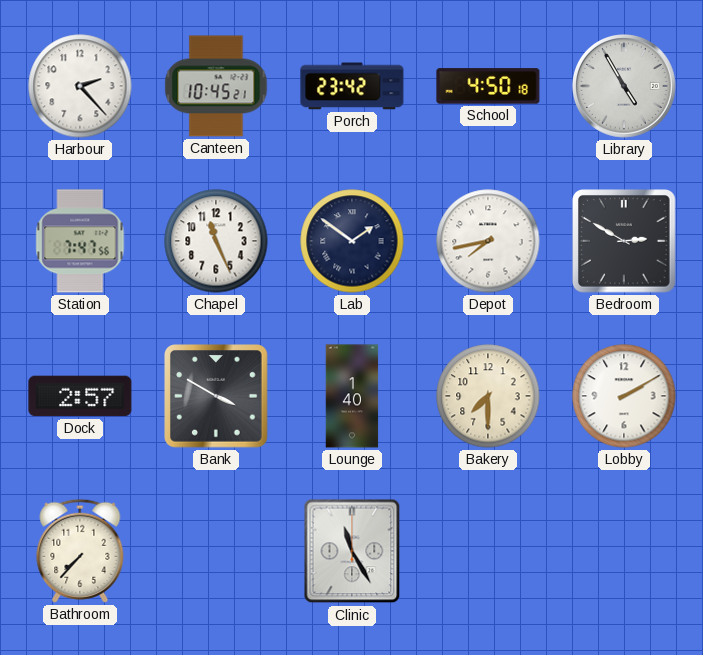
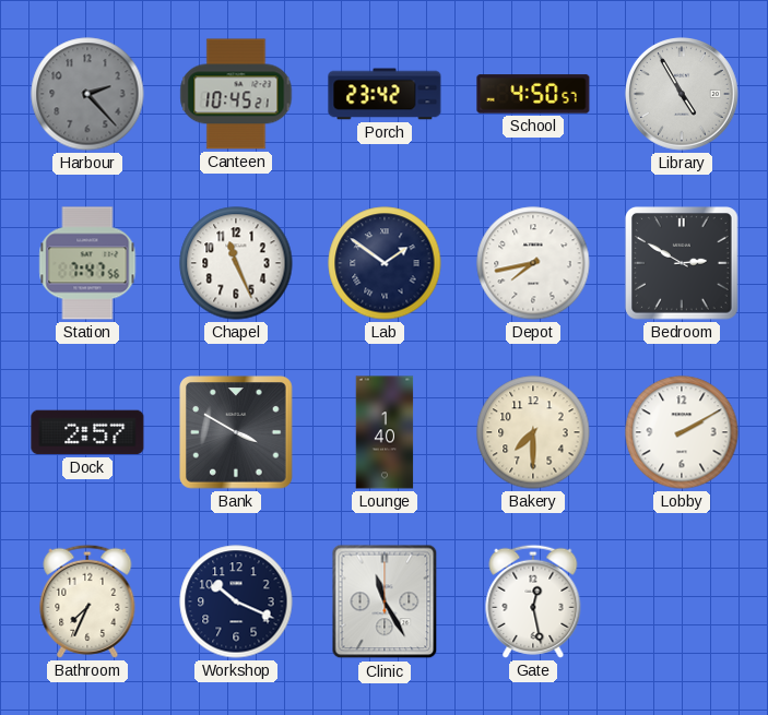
Harbour dial: white -> grey (87, 94)
School: 4:50:18 -> 4:50:57 (533, 94)
Bathroom: 7:37 -> 7:34 (87, 601)
Workshop: none -> 10:19 (236, 601)
Gate: none -> 12:28 (533, 601)
